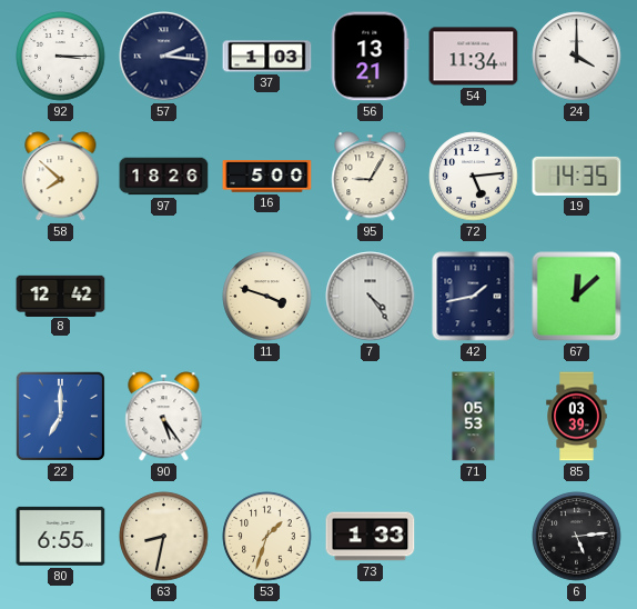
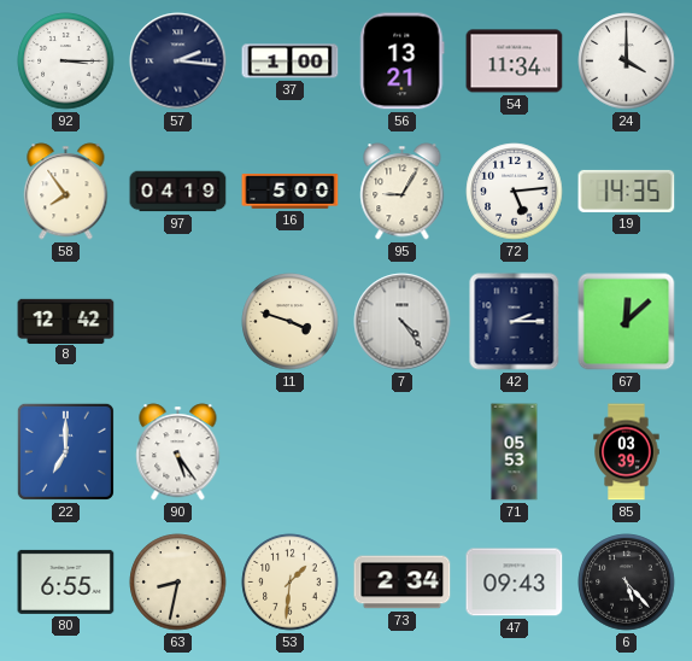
37: 1:03 -> 1:00 (291, 62)
58: 7:52 -> 7:54 (66, 192)
97: 18:26 -> 04:19 (178, 192)
42: 1:43 -> 2:15 (515, 322)
53: 1:33 -> 1:31 (291, 583)
73: 1:33 -> 2:34 (403, 583)
47: none -> 09:43 (515, 583)
6: 5:14 -> 5:23 (627, 583)
